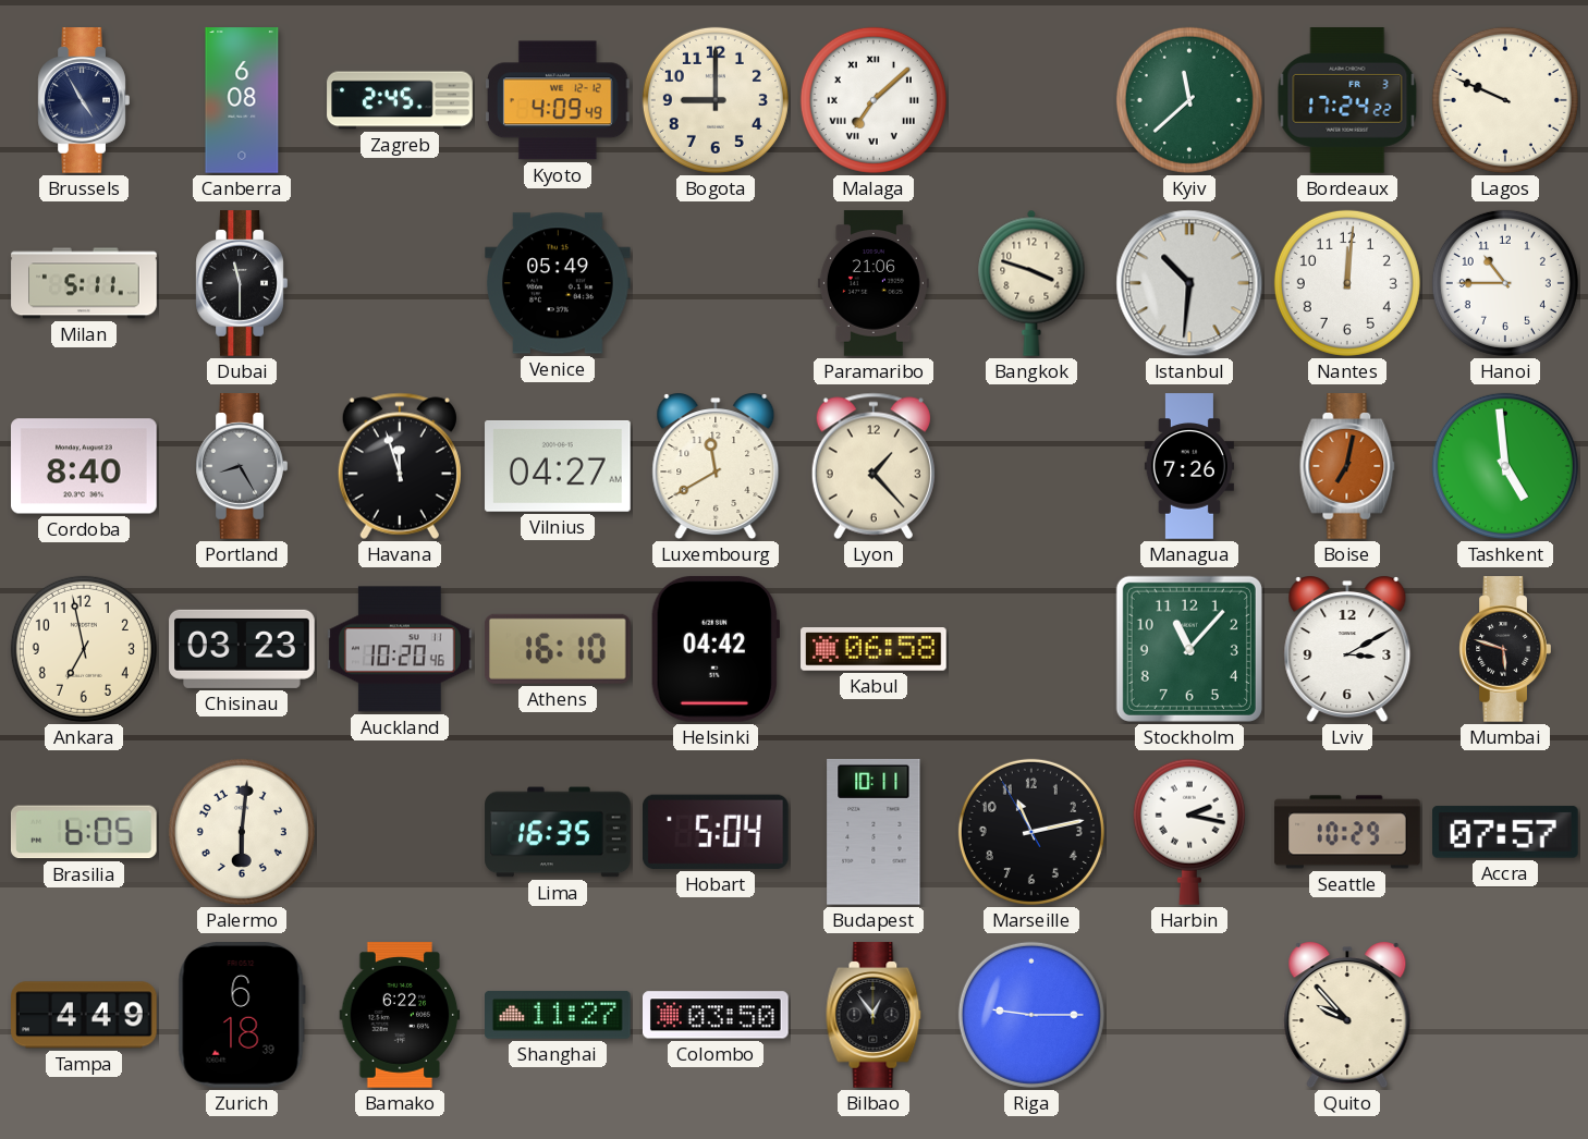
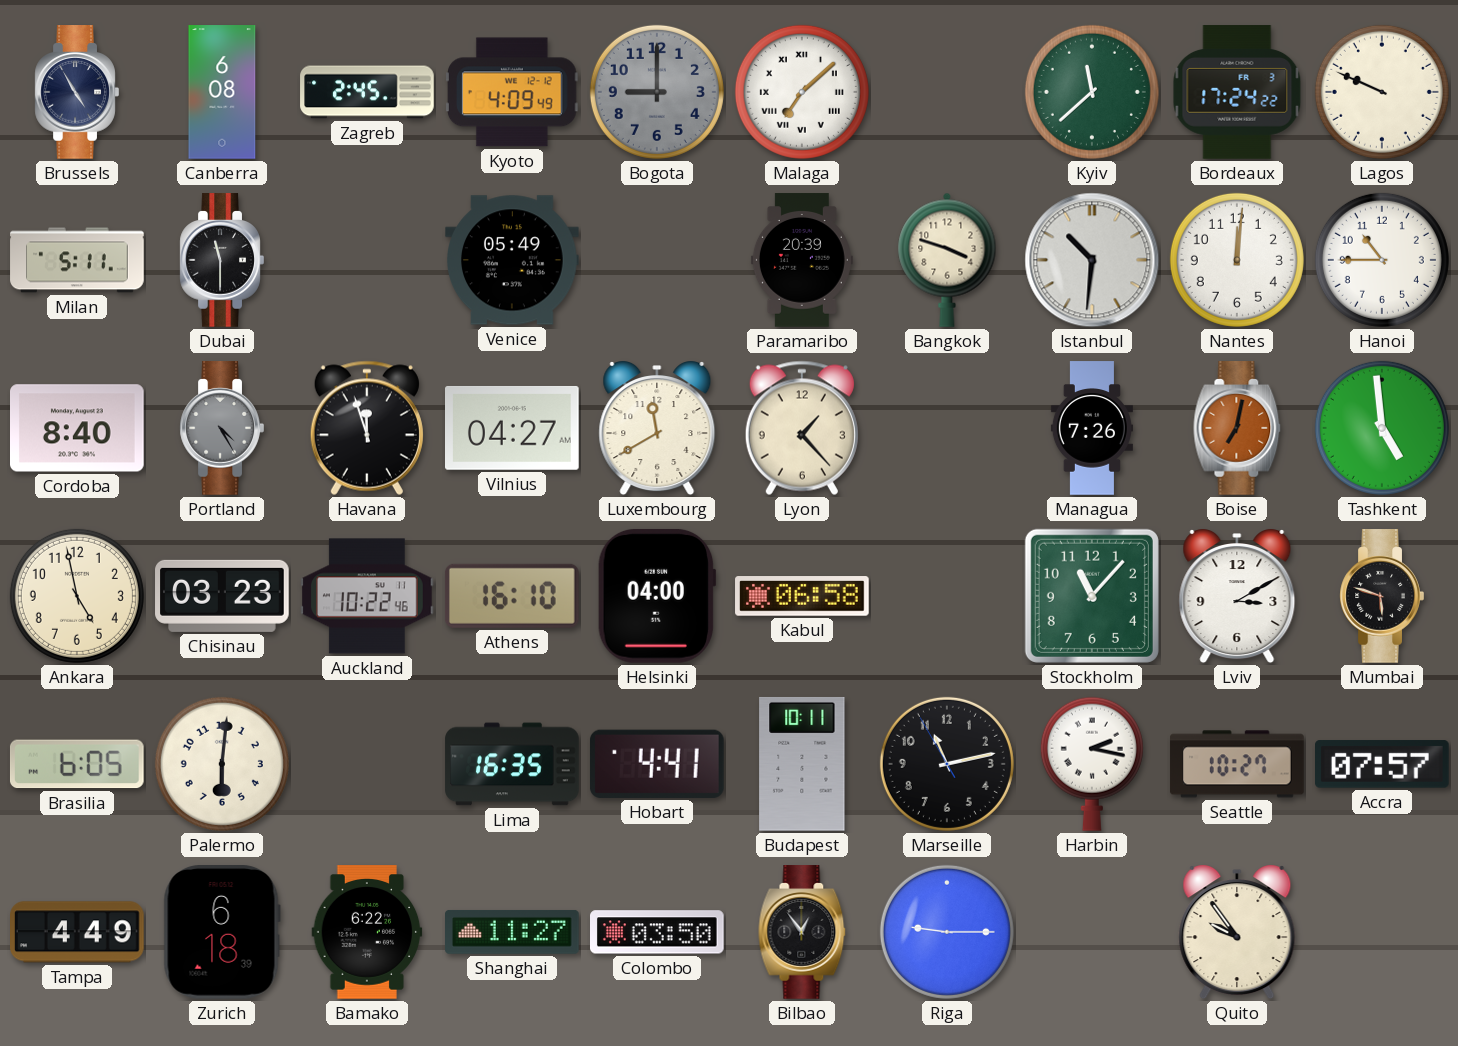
Bogota dial: cream -> grey (657, 92)
Paramaribo: 21:06 -> 20:39 (802, 260)
Portland: 8:25 -> 4:25 (222, 428)
Ankara: 6:58 -> 4:58 (77, 596)
Auckland: 10:20 -> 10:22 (367, 596)
Helsinki: 04:42 -> 04:00 (657, 596)
Hobart: 5:04 -> 4:41 (657, 764)
Seattle: 10:29 -> 10:27 (1237, 764)
Quito: 9:53 -> 9:54 (1237, 933)
